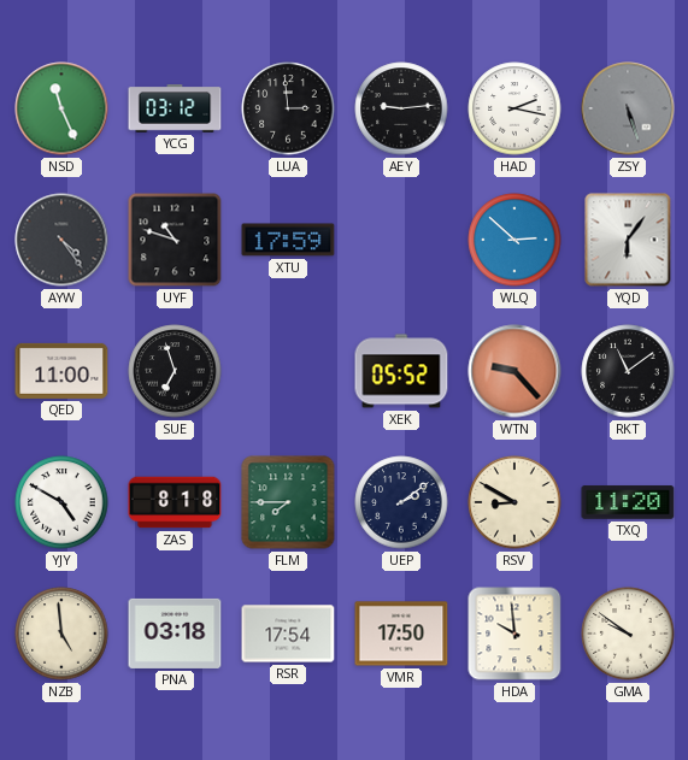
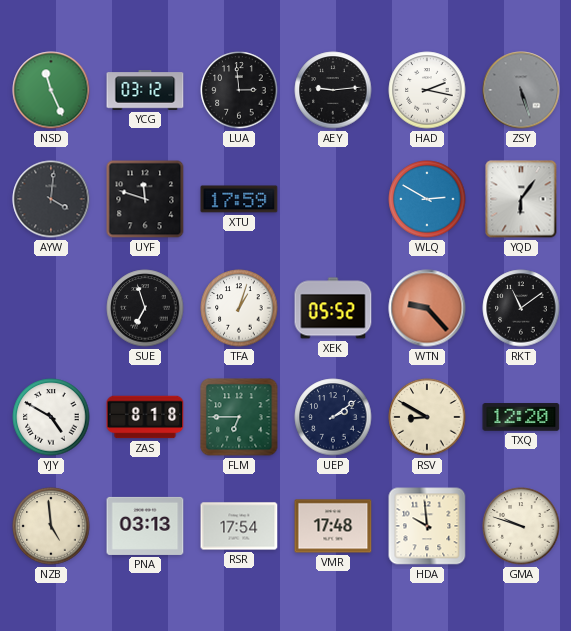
AYW: 4:24 -> 4:01 (51, 199)
UYF: 10:48 -> 11:48 (145, 199)
WLQ: 2:52 -> 2:50 (427, 199)
QED: 11:00 -> none (61, 371)
TFA: none -> 1:03 (239, 308)
FLM: 7:45 -> 6:45 (239, 417)
TXQ: 11:20 -> 12:20 (521, 417)
PNA: 03:18 -> 03:13 (145, 526)
VMR: 17:50 -> 17:48 (333, 526)
GMA: 9:51 -> 9:48 (521, 526)
